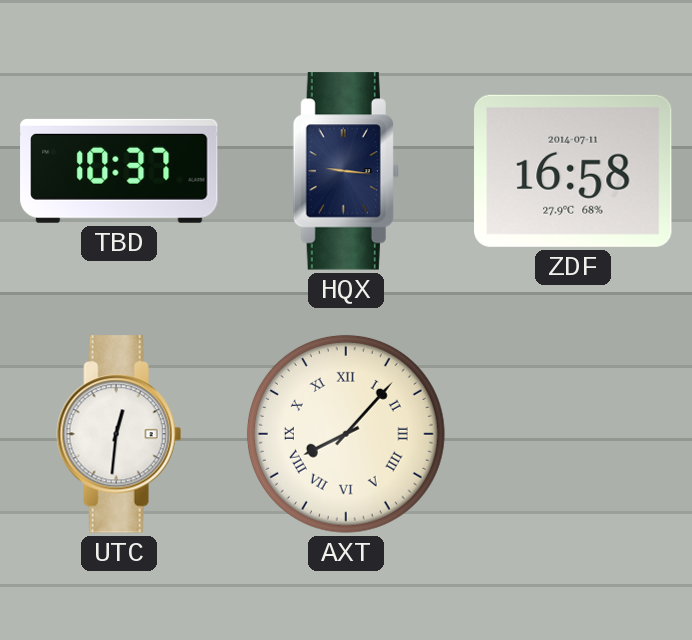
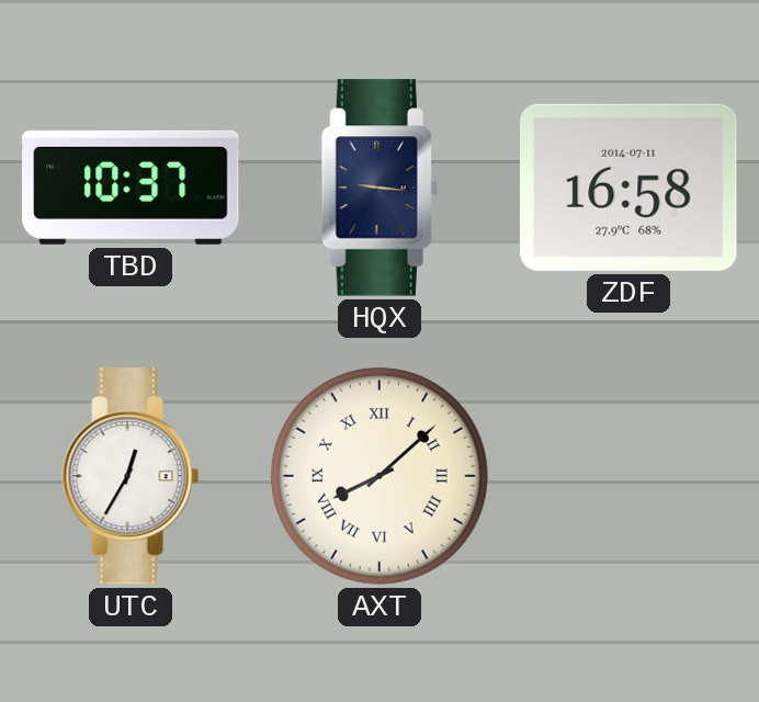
UTC: 12:31 -> 12:35 (131, 476)
AXT: 8:07 -> 8:08 (379, 476)
